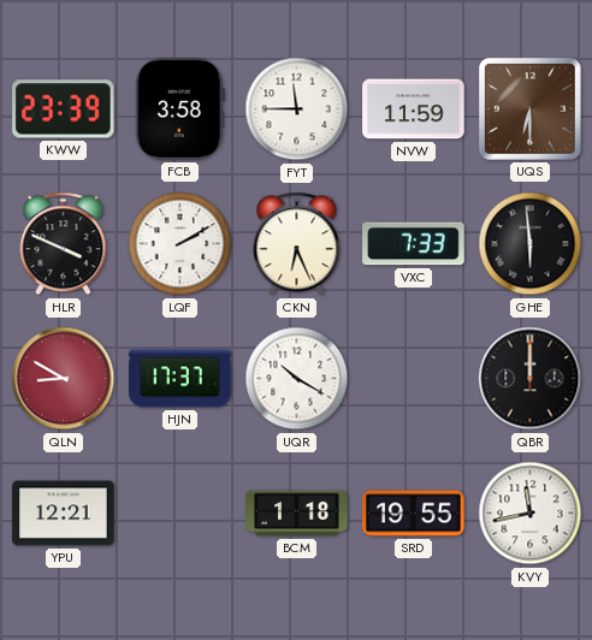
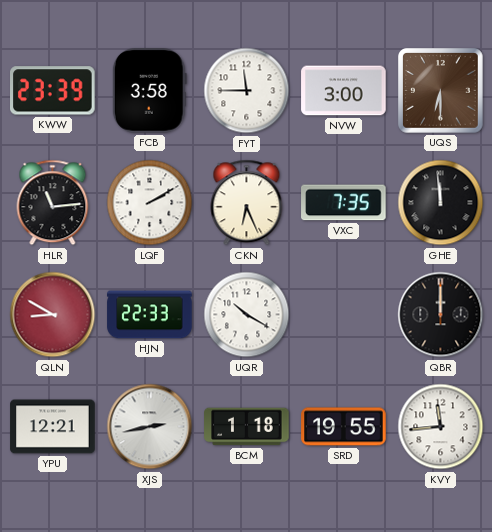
NVW: 11:59 -> 3:00 (344, 91)
HLR: 3:49 -> 11:14 (53, 203)
VXC: 7:33 -> 7:35 (344, 203)
GHE: 5:59 -> 11:59 (441, 203)
HJN: 17:37 -> 22:33 (150, 315)
XJS: none -> 2:43 (150, 427)
KVY: 11:43 -> 11:44 (441, 427)
